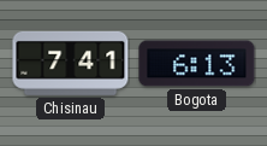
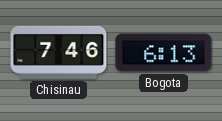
Chisinau: 7:41 -> 7:46 (59, 52)
